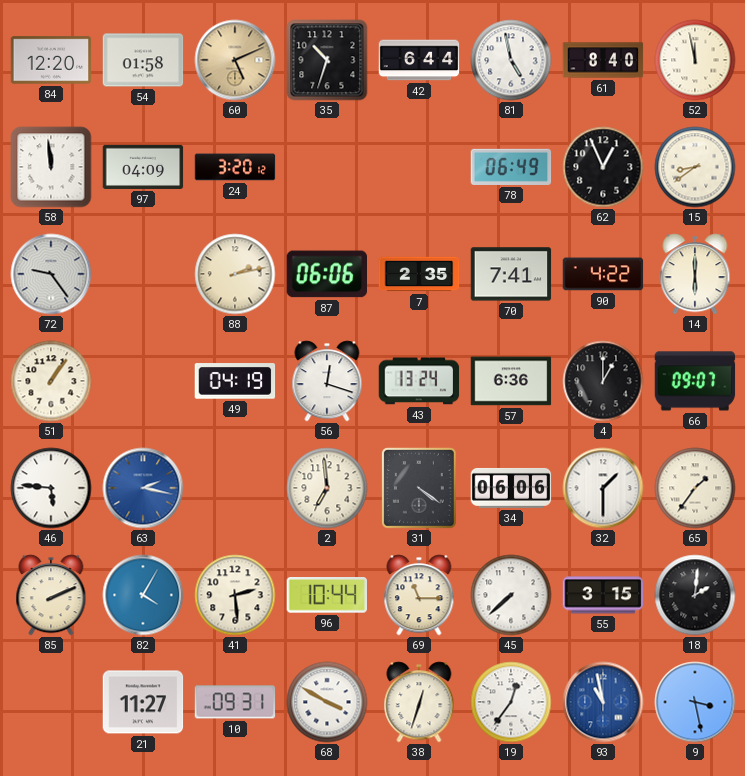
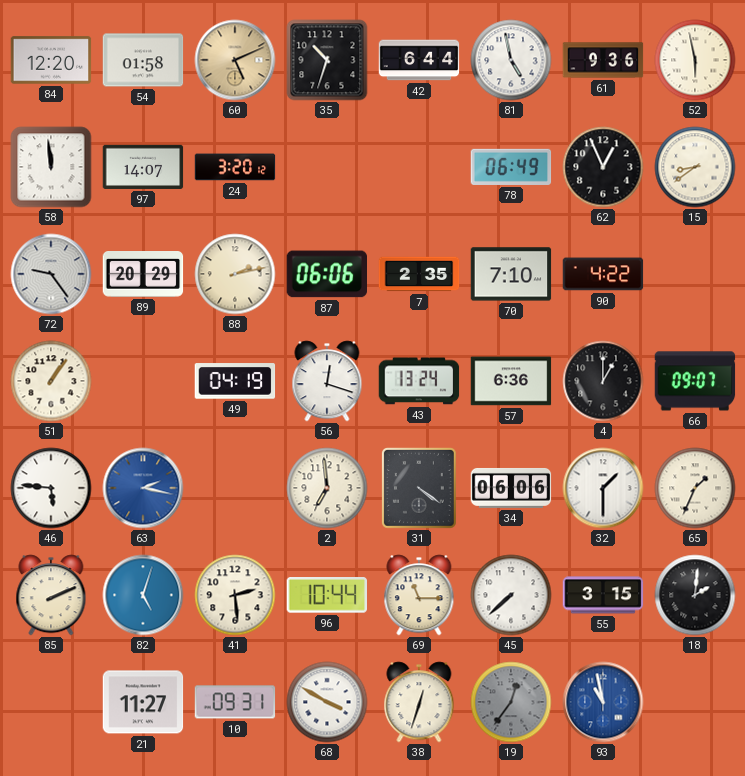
61: 8:40 -> 9:36 (603, 60)
52: 11:58 -> 5:58 (695, 60)
97: 04:09 -> 14:07 (143, 167)
89: none -> 20:29 (143, 275)
70: 7:41 -> 7:10 (511, 274)
14: 6:00 -> none (695, 274)
65: 1:36 -> 1:34 (695, 488)
82: 4:05 -> 5:03 (143, 595)
19 dial: white -> grey (511, 702)
9: 3:28 -> none (695, 702)
